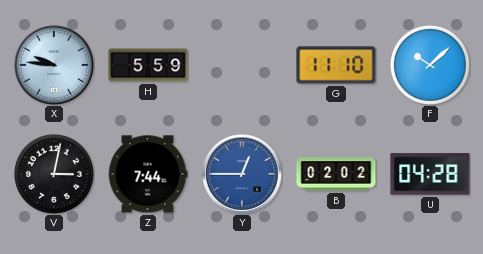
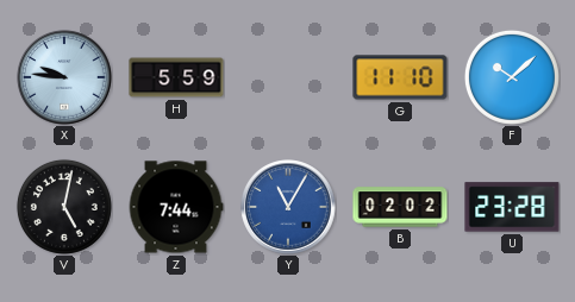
V: 3:02 -> 5:02 (64, 207)
Y: 12:45 -> 11:05 (288, 207)
U: 04:28 -> 23:28 (512, 207)
